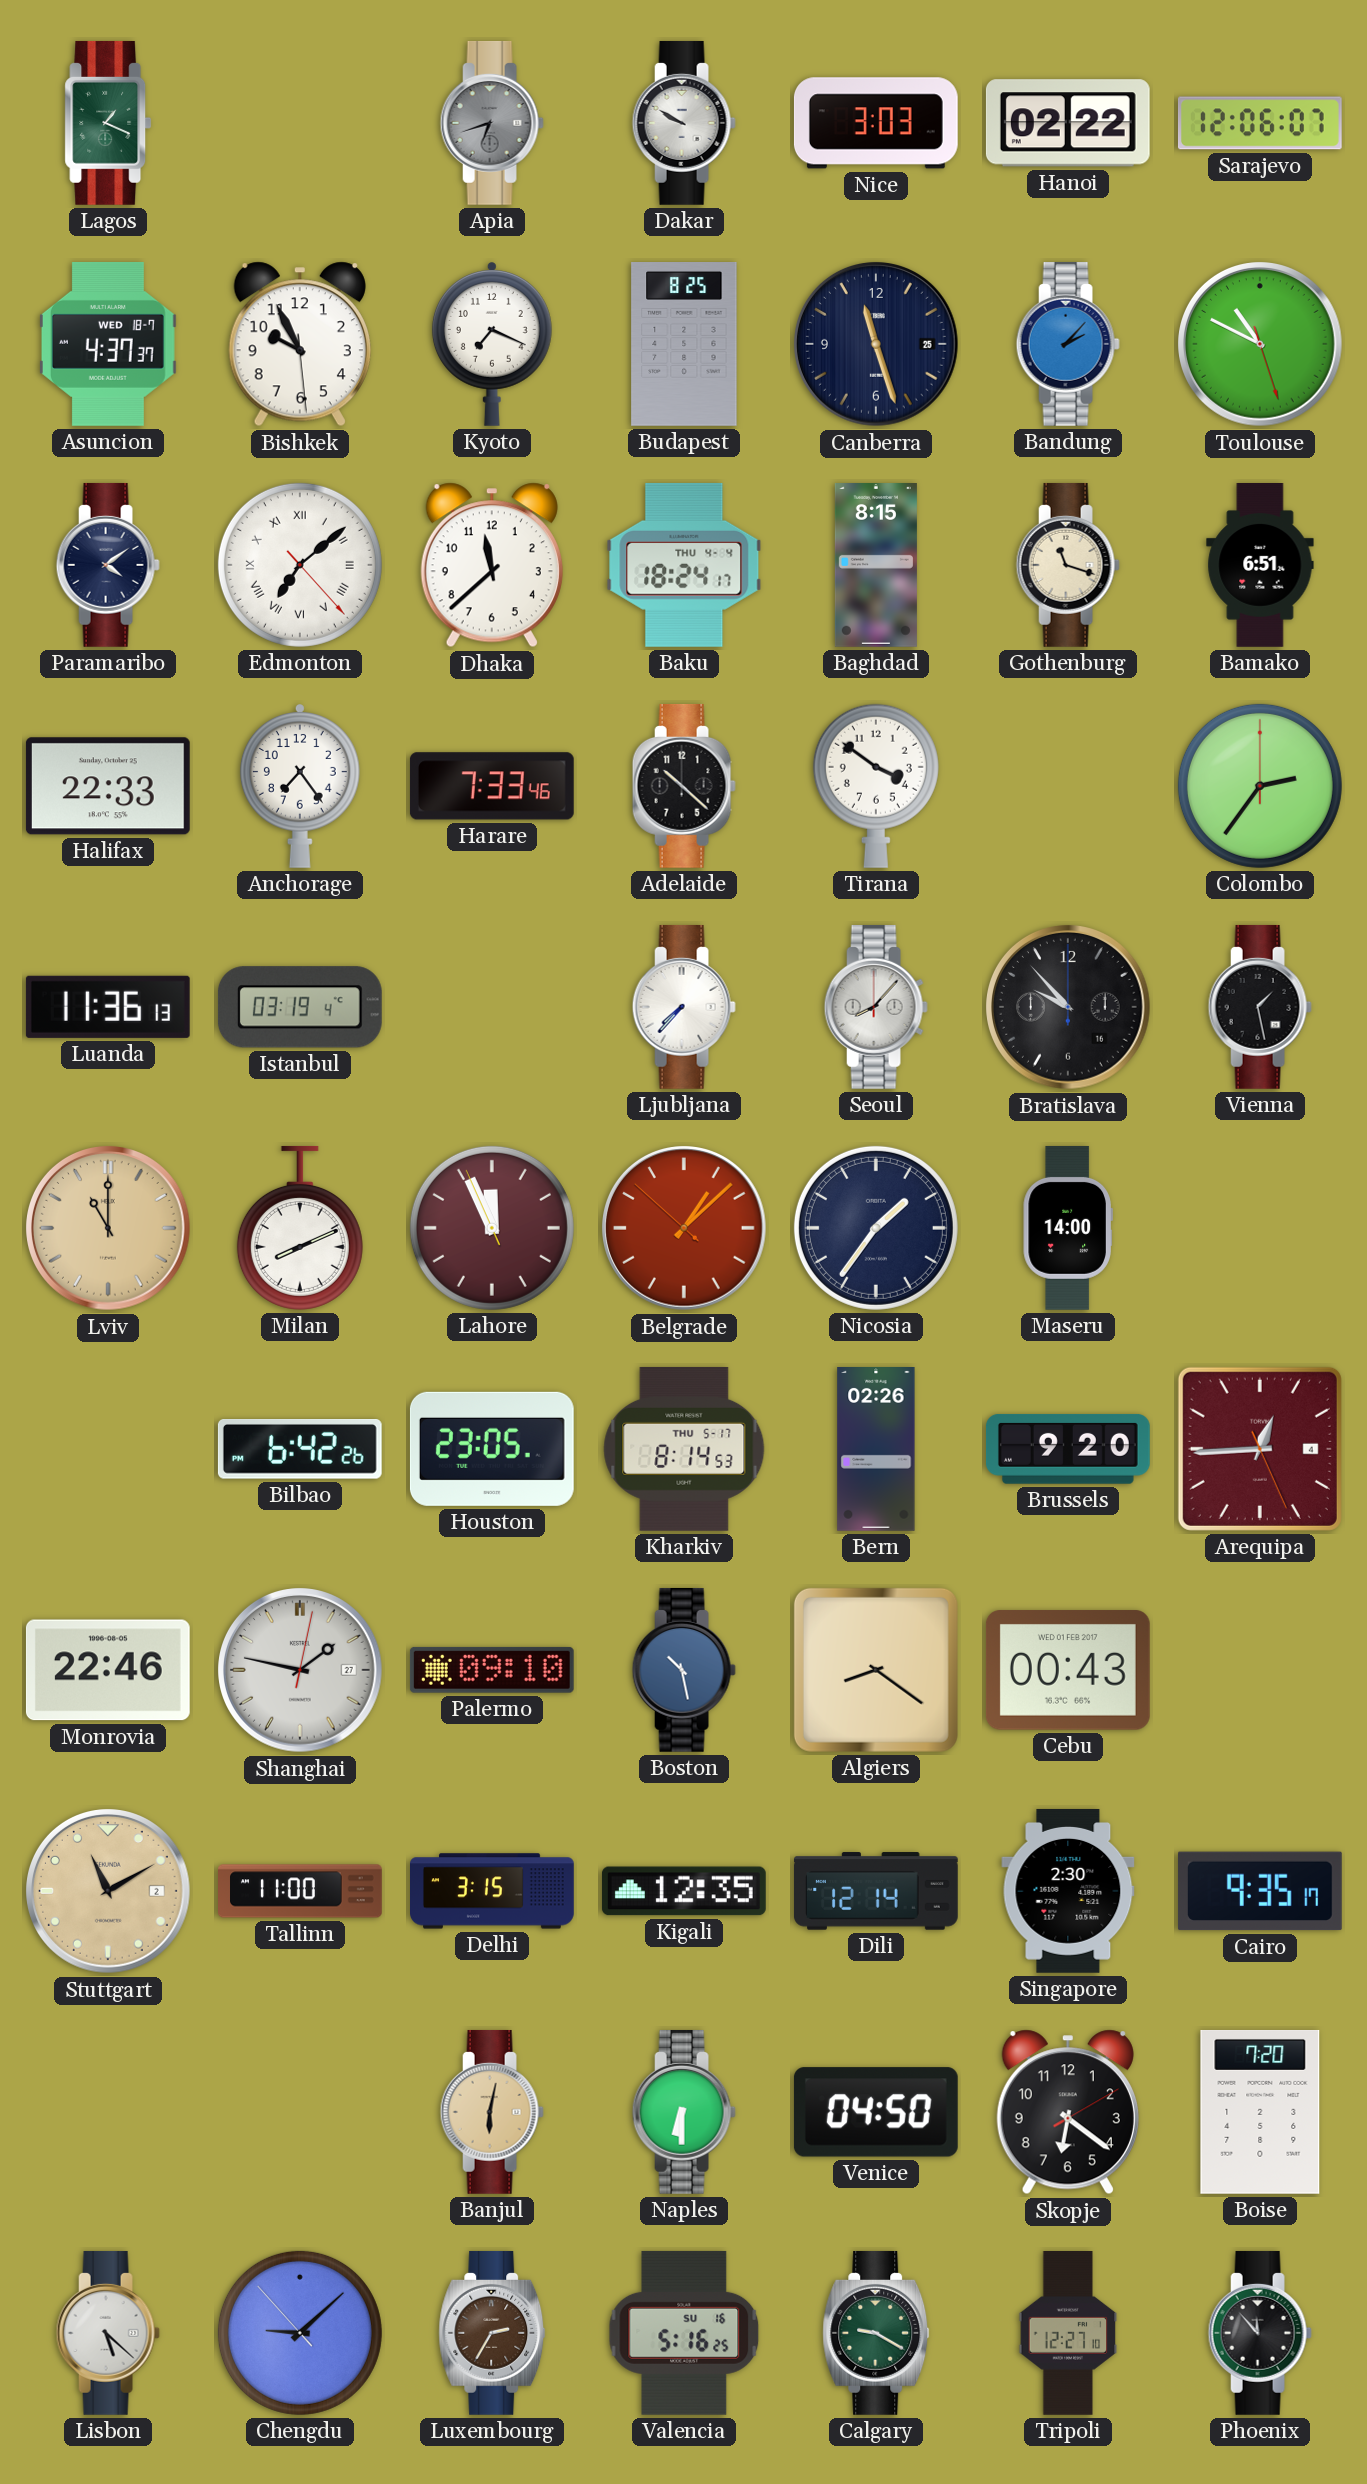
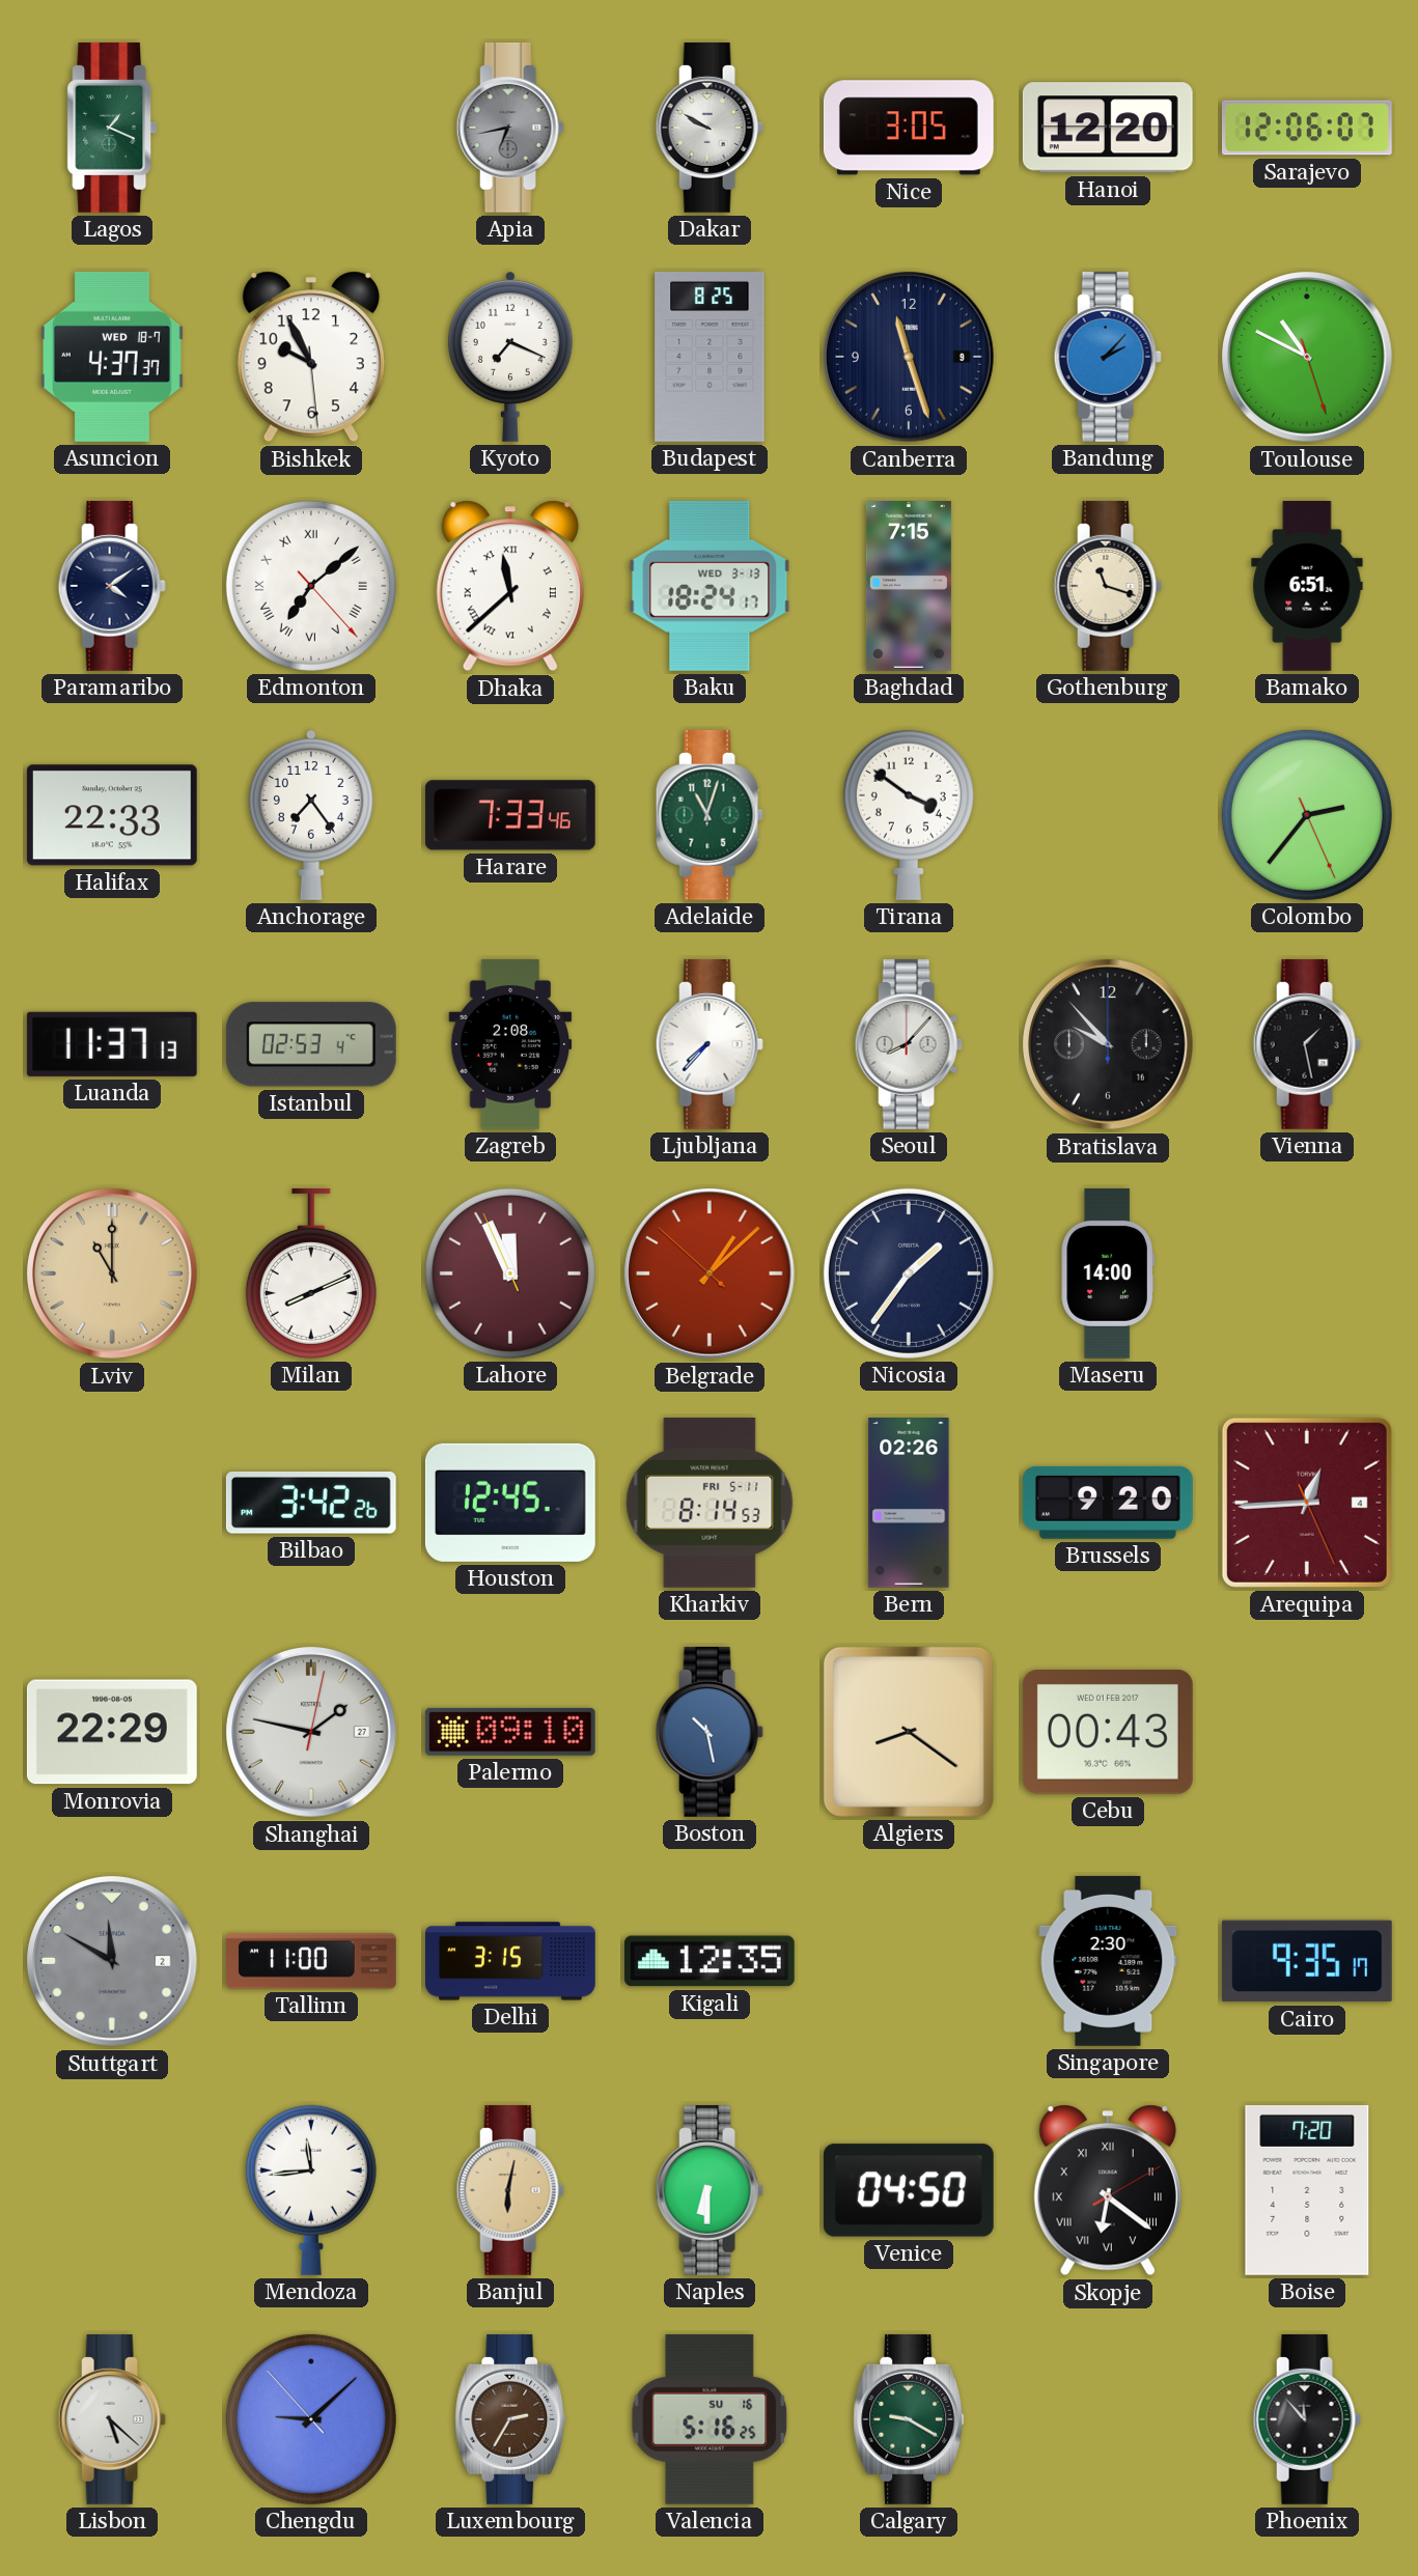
Apia: 6:42 -> 6:43 (510, 128)
Nice: 3:03 -> 3:05 (909, 128)
Hanoi: 02:22 -> 12:20 (1108, 128)
Canberra date: 25 -> 9 (910, 358)
Dhaka numerals: Arabic -> Roman (510, 586)
Baku date: THU 4-4 -> WED 3-13 (710, 586)
Baghdad: 8:15 -> 7:15 (909, 587)
Adelaide: 10:22 -> 11:03 (710, 815)
Adelaide dial: black -> green (710, 815)
Colombo: 2:36:00 -> 2:36:26 (1307, 815)
Luanda: 11:36 -> 11:37 (112, 1044)
Istanbul: 03:19 -> 02:53 (311, 1044)
Zagreb: none -> 2:08 (510, 1044)
Bilbao: 6:42 -> 3:42 (311, 1504)
Houston: 23:05 -> 12:45 (510, 1503)
Kharkiv date: THU 5-17 -> FRI 5-11 (710, 1503)
Monrovia: 22:46 -> 22:29 (112, 1732)
Stuttgart: 11:10 -> 11:50 (113, 1962)
Stuttgart dial: champagne -> grey (113, 1962)
Dili: 12:14 -> none (876, 1891)
Mendoza: none -> 11:44 (311, 2190)
Skopje numerals: Arabic -> Roman (1108, 2190)
Tripoli: 12:27 -> none (1068, 2334)
